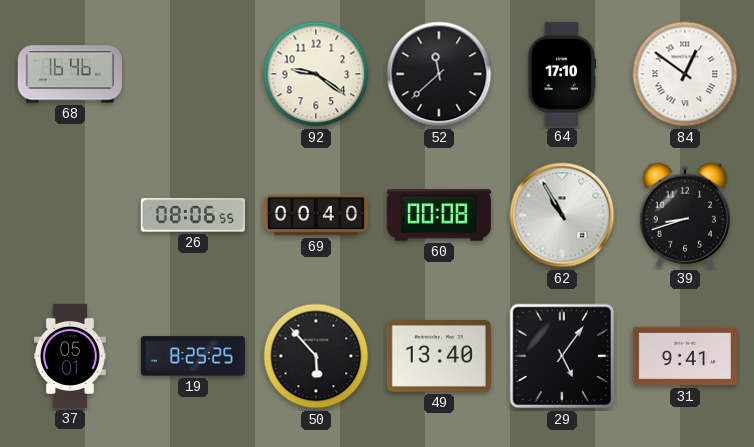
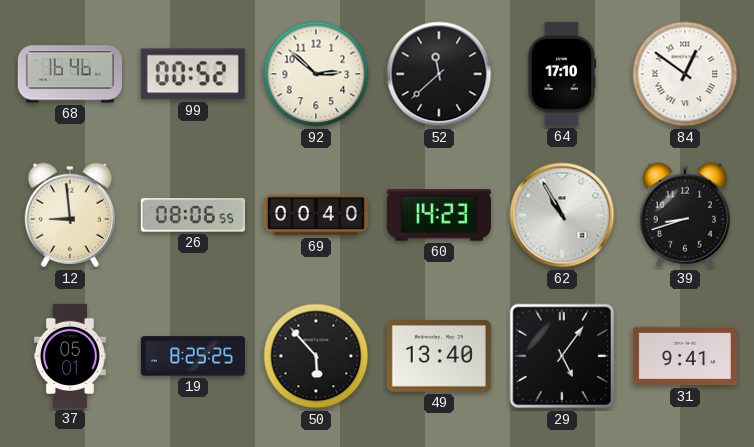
99: none -> 00:52 (193, 74)
92: 9:21 -> 2:52 (316, 74)
12: none -> 8:59 (70, 215)
60: 00:08 -> 14:23 (439, 215)
